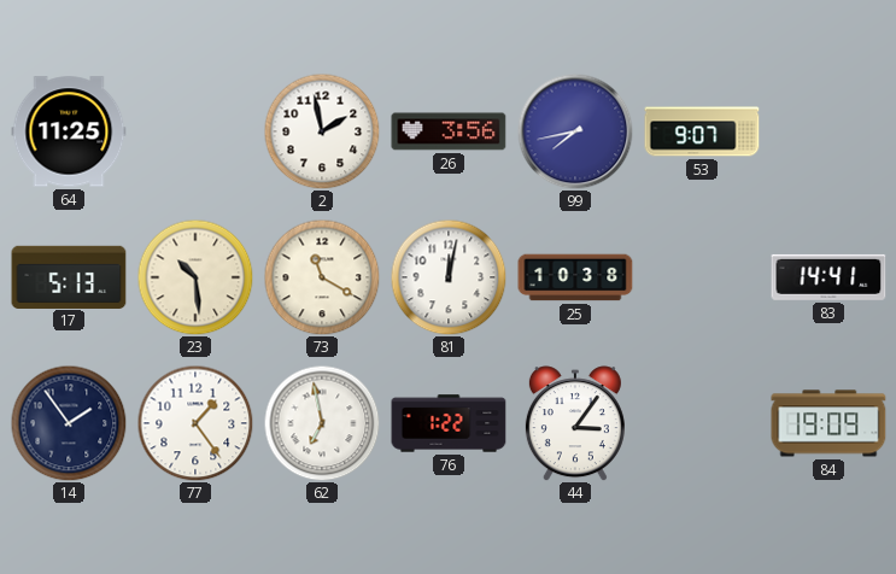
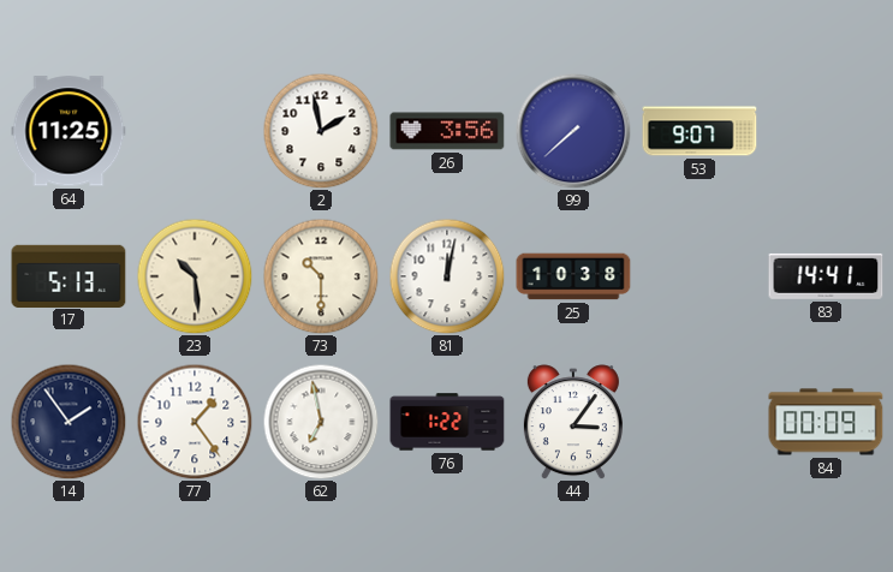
99: 7:43 -> 7:38 (573, 131)
73: 11:20 -> 10:30 (321, 276)
84: 19:09 -> 00:09 (826, 422)
